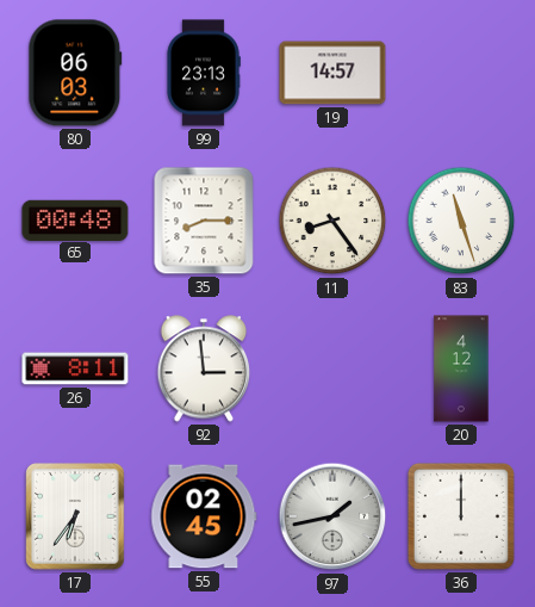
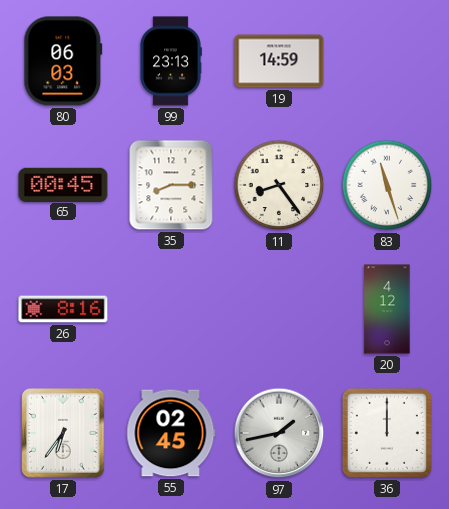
19: 14:57 -> 14:59 (279, 61)
65: 00:48 -> 00:45 (63, 184)
26: 8:11 -> 8:16 (63, 309)
92: 2:59 -> none (204, 368)
